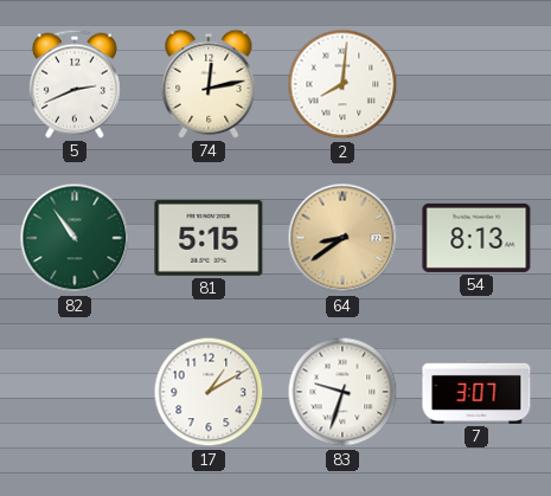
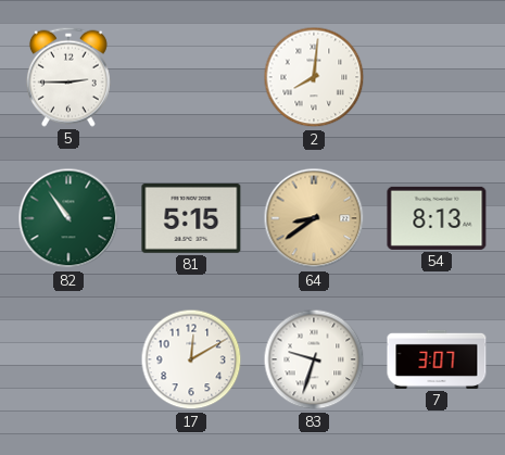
5: 2:41 -> 2:45 (68, 77)
74: 12:13 -> none (209, 84)
17: 1:10 -> 12:10 (191, 359)
